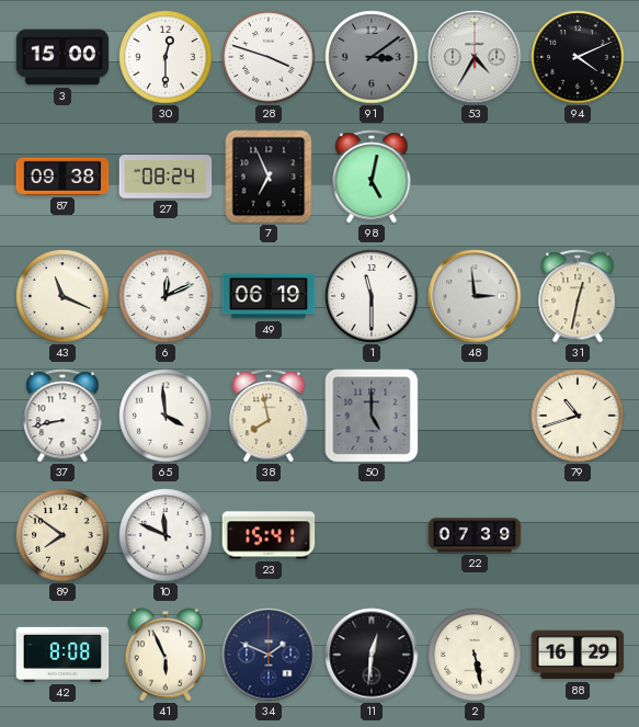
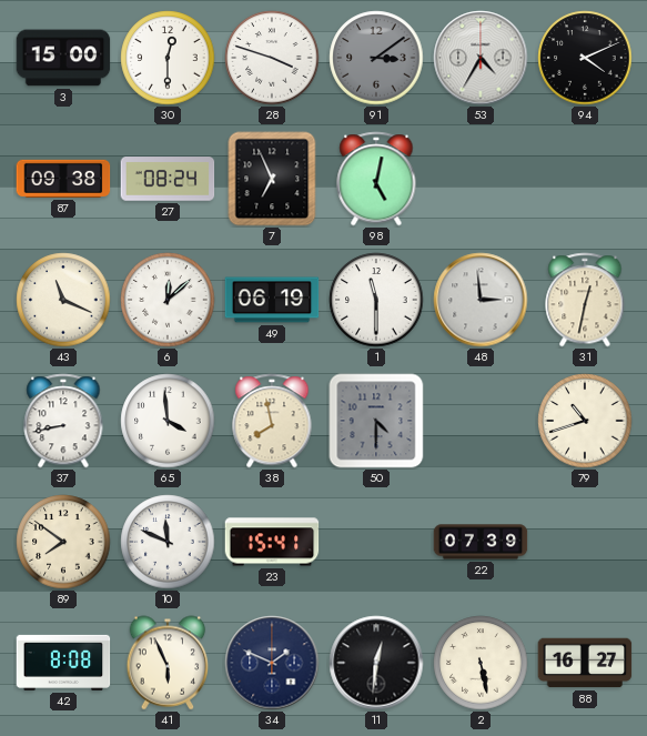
6: 12:11 -> 12:08 (168, 300)
50: 5:00 -> 4:30 (376, 421)
88: 16:29 -> 16:27 (585, 663)
